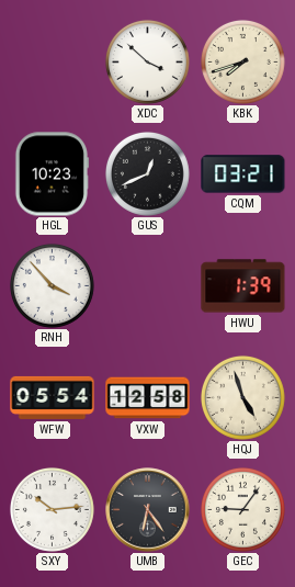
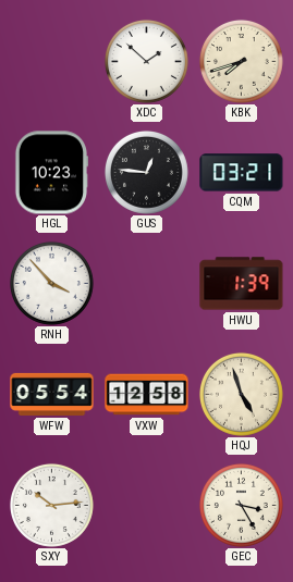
XDC: 3:52 -> 1:52 (146, 61)
GUS: 12:41 -> 12:46 (146, 172)
UMB: 6:24 -> none (148, 510)
GEC: 9:06 -> 3:25 (241, 505)
